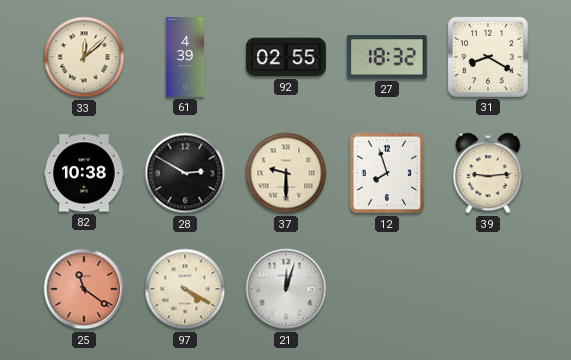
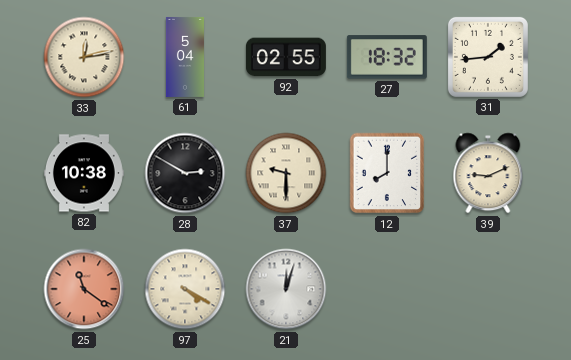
33: 12:08 -> 12:13 (84, 57)
61: 4:39 -> 5:04 (185, 57)
31: 8:20 -> 1:44 (488, 57)
12: 7:57 -> 8:00 (387, 173)
39: 9:14 -> 9:11 (488, 173)
